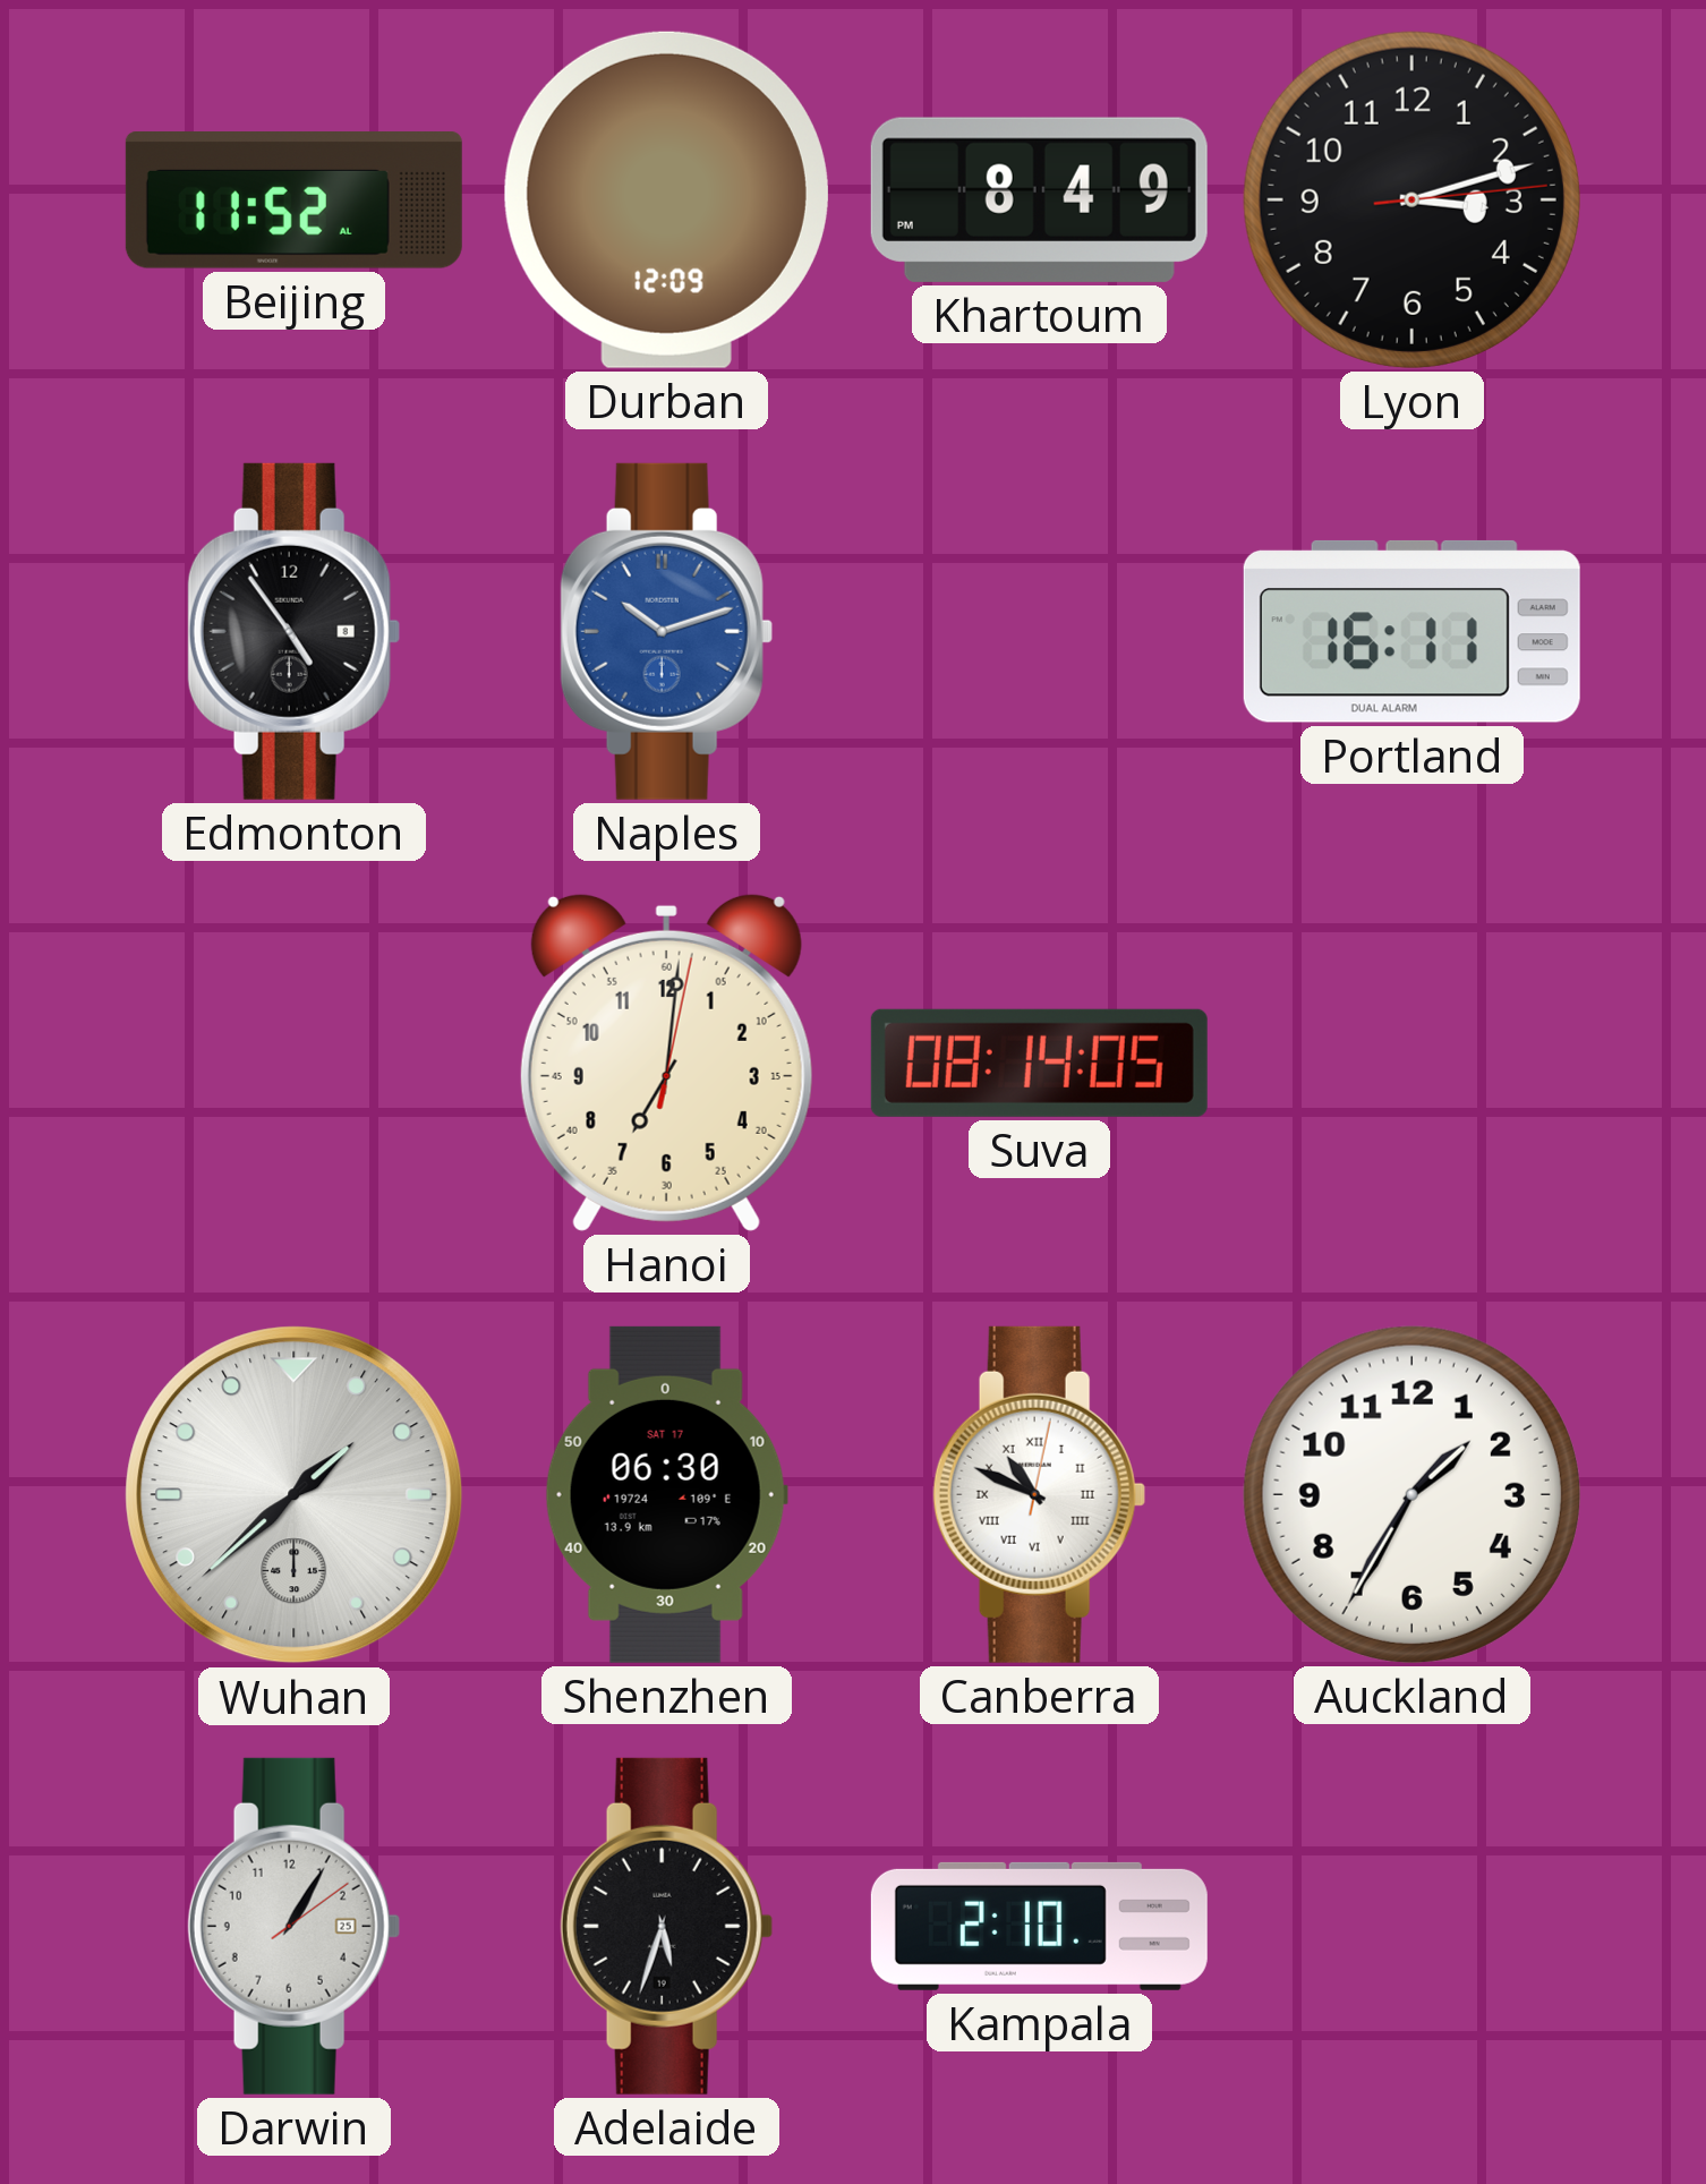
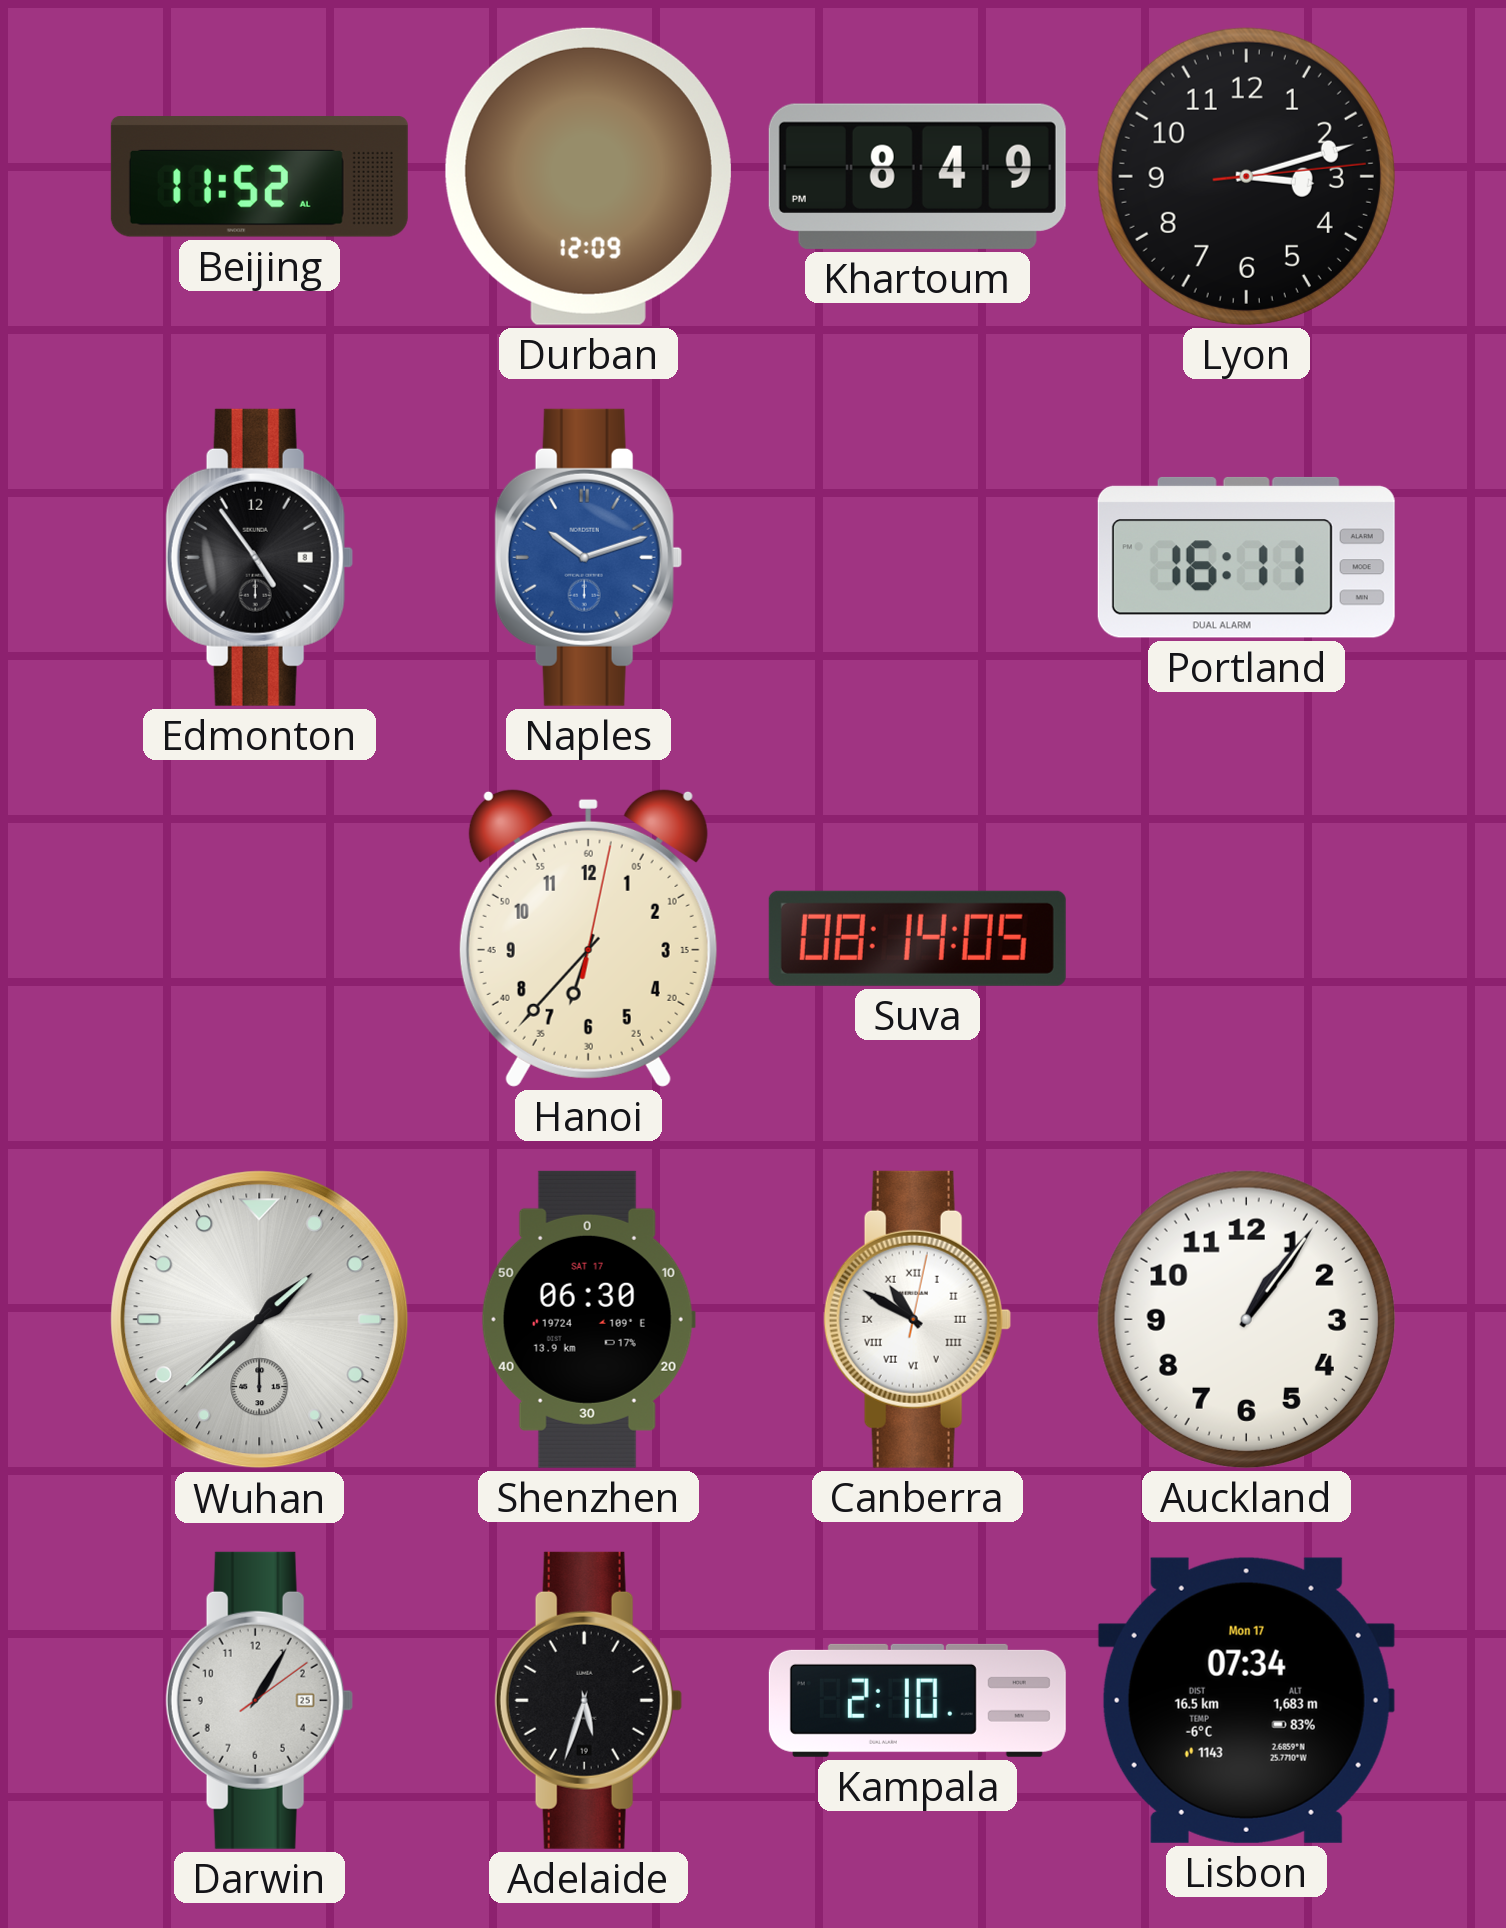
Hanoi: 7:01 -> 6:37 (588, 938)
Canberra: 10:49 -> 10:50 (917, 1319)
Auckland: 1:35 -> 1:06 (1246, 1319)
Lisbon: none -> 07:34 (1246, 1700)
